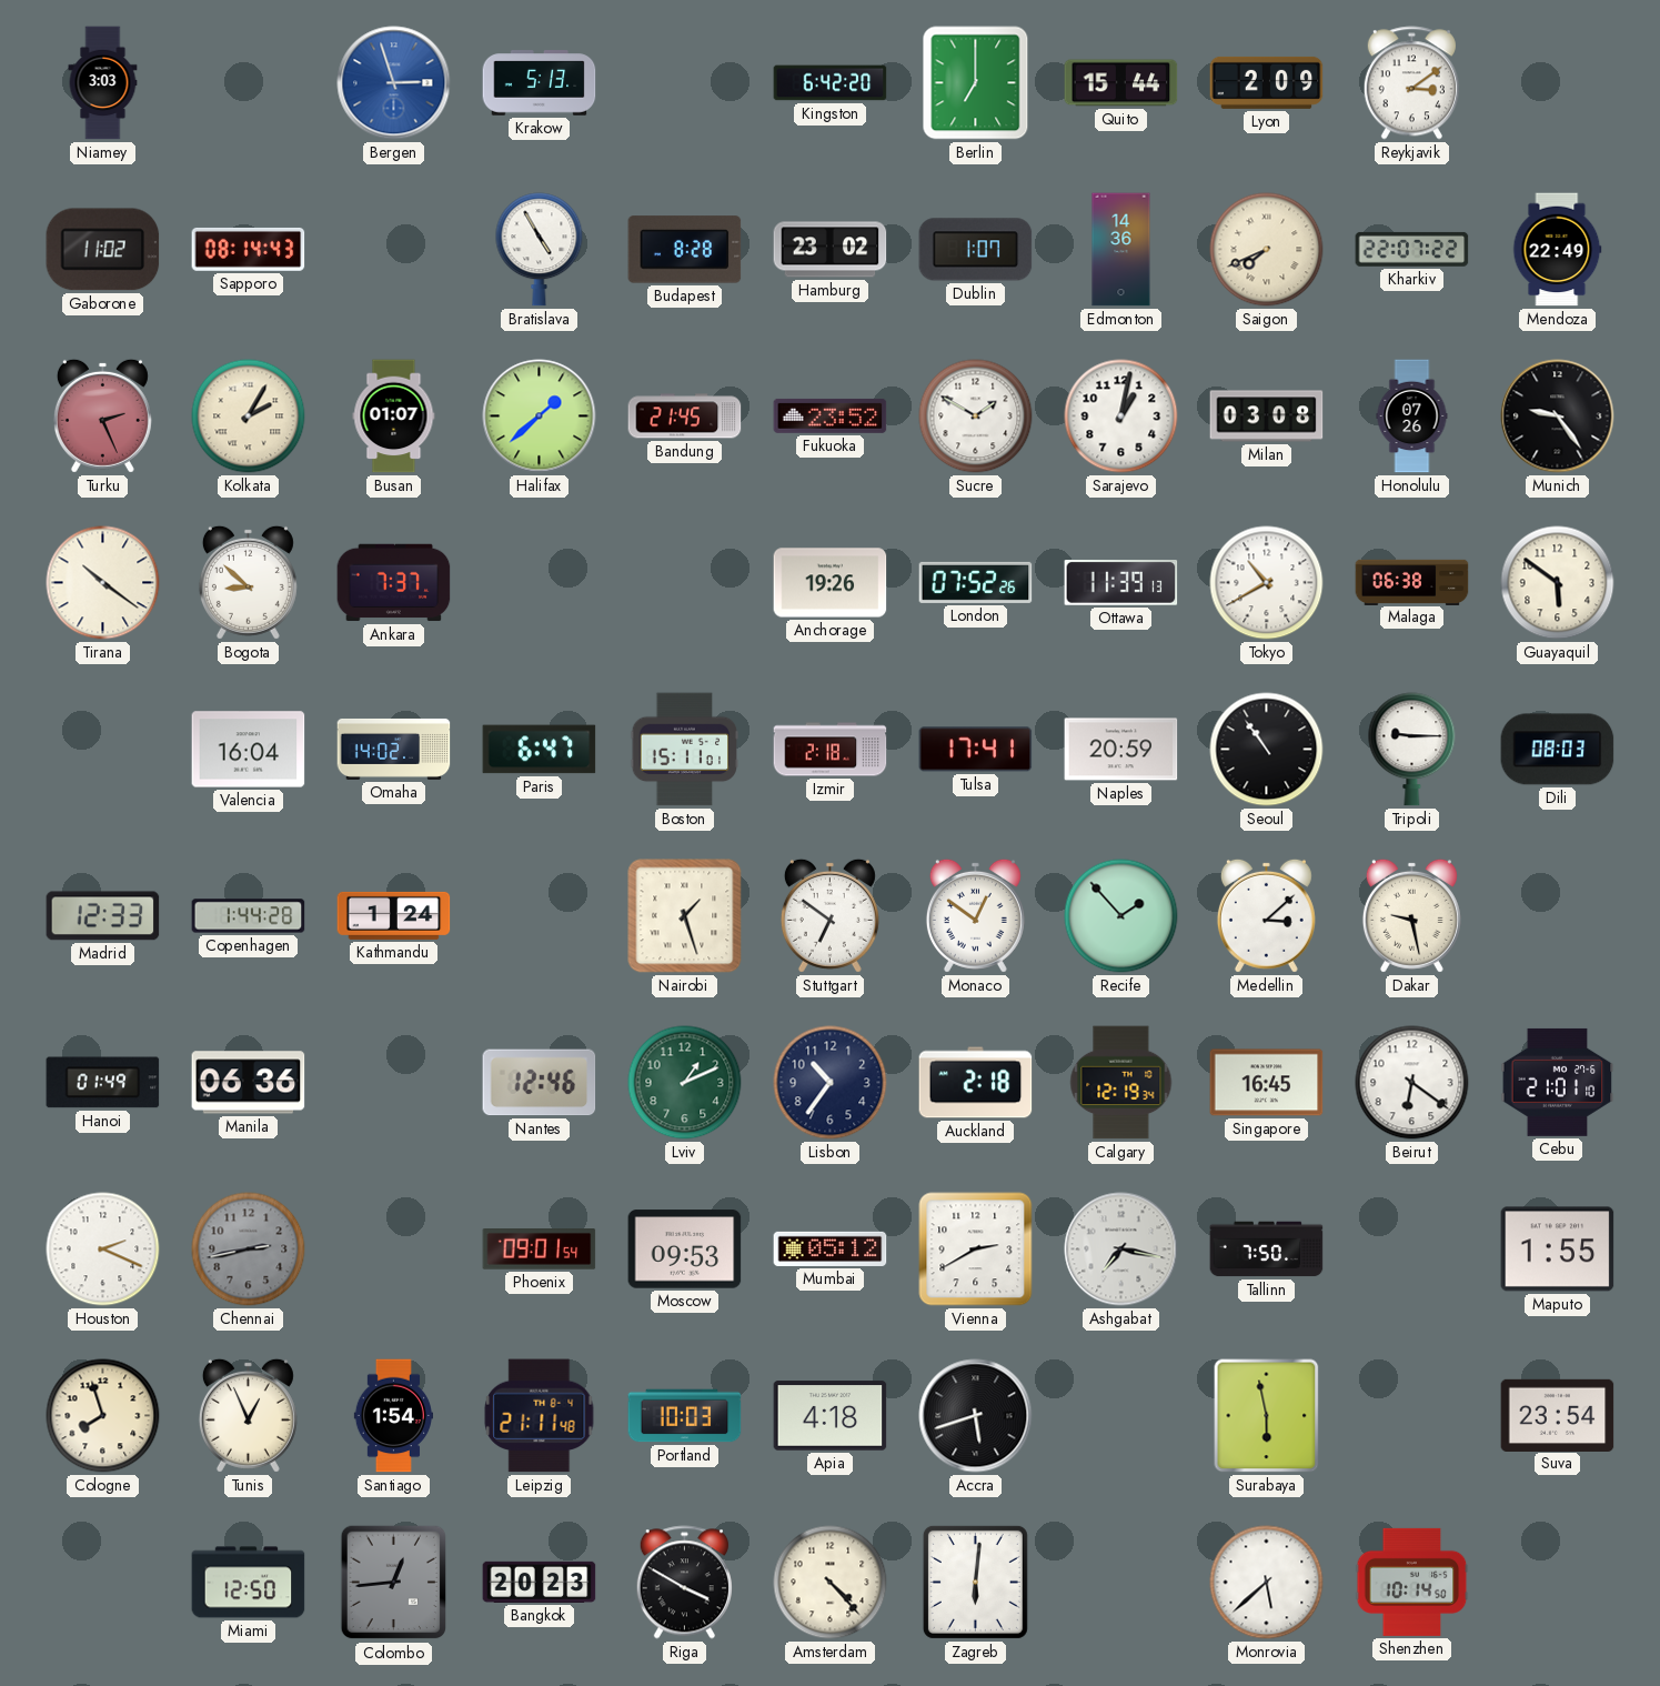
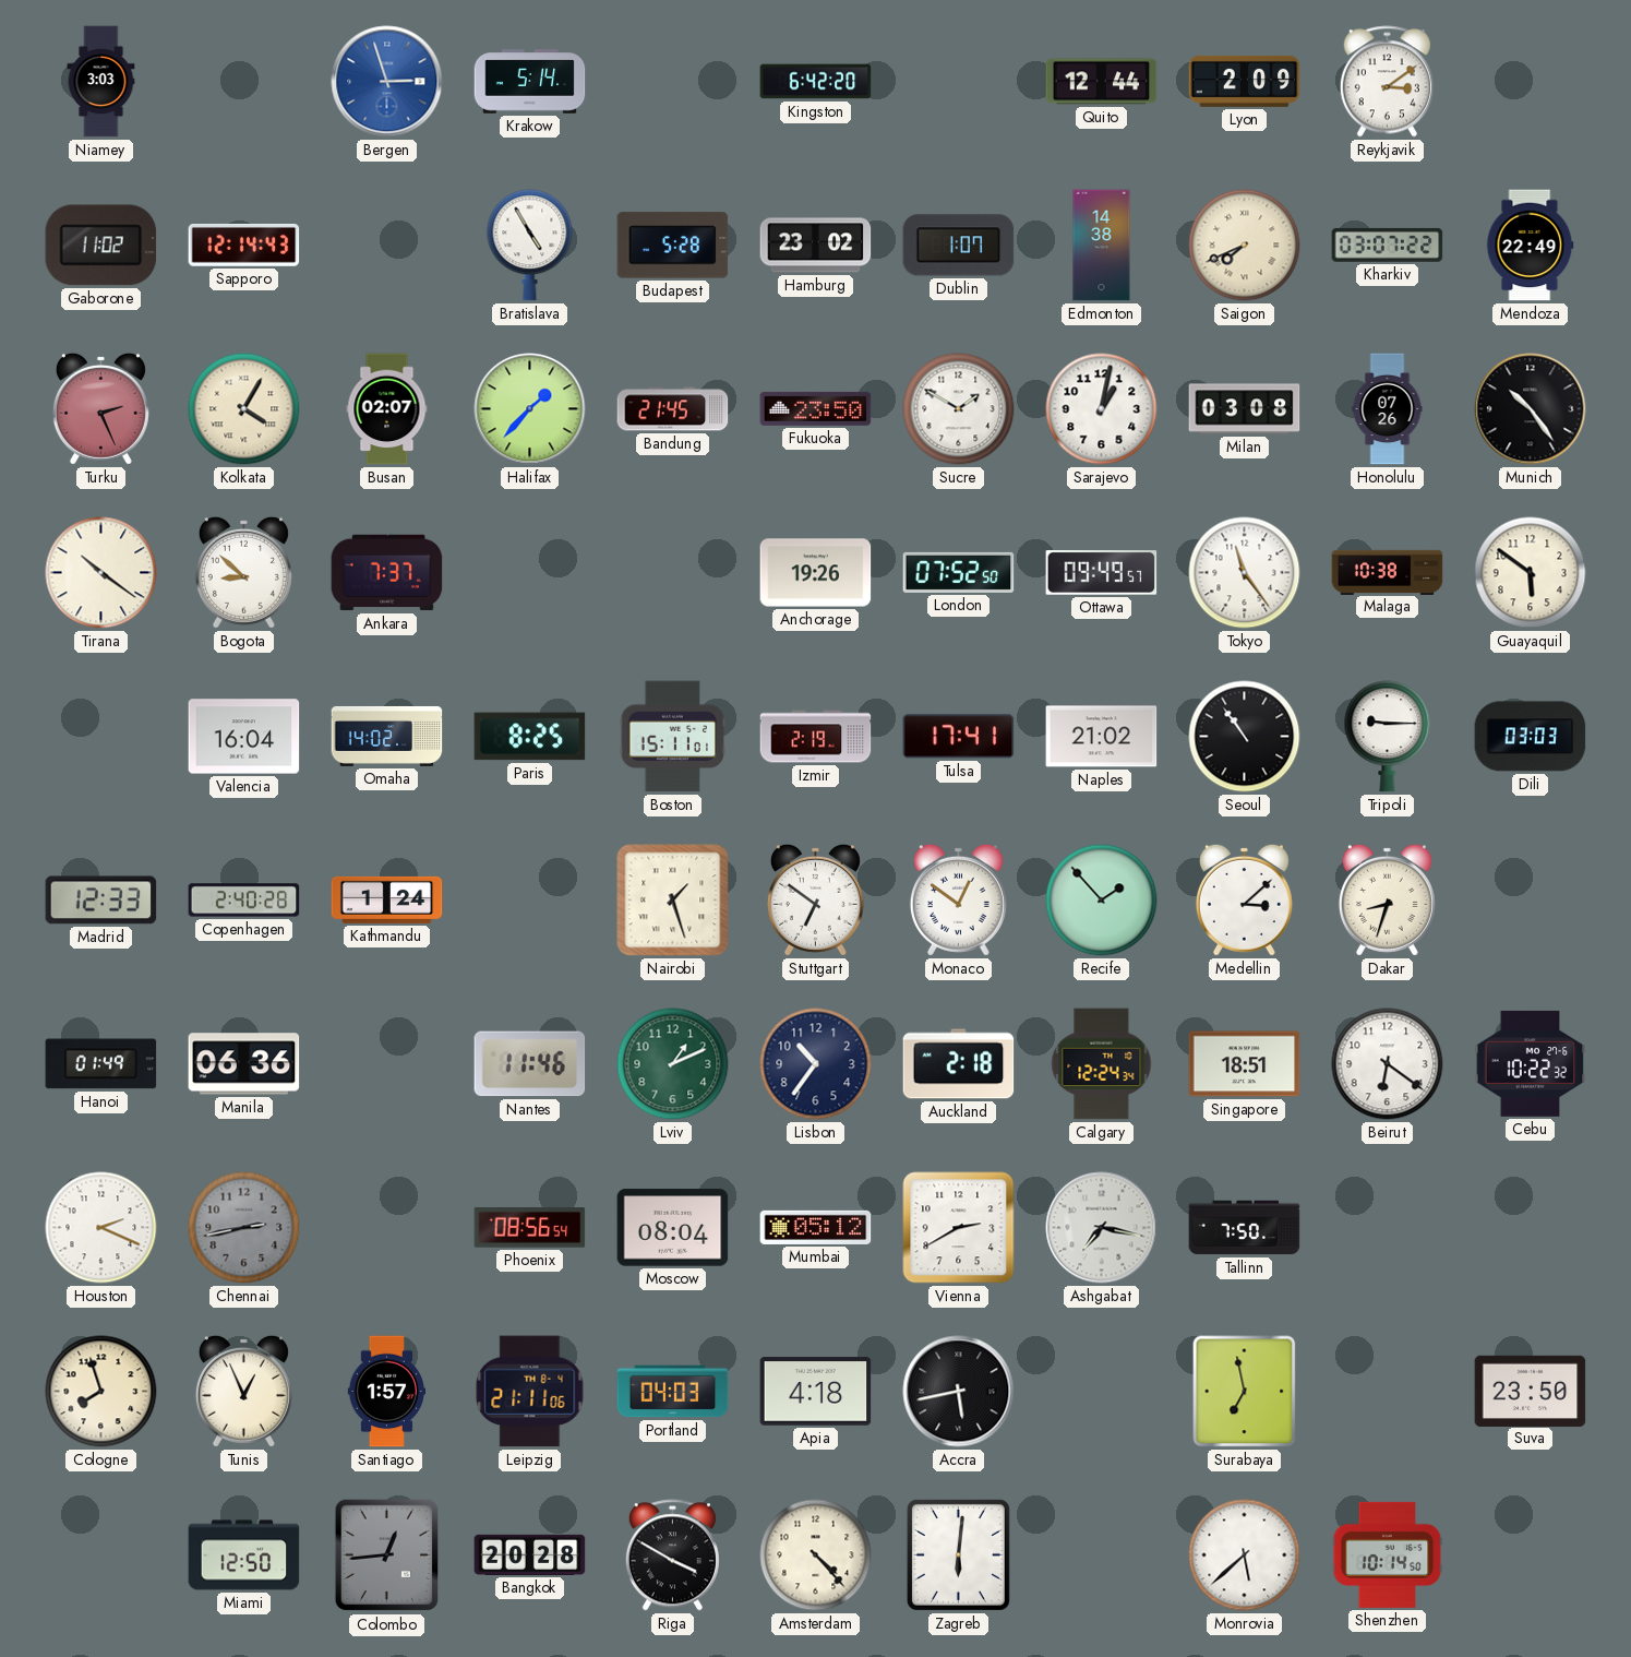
Krakow: 5:13 -> 5:14 (530, 82)
Berlin: 7:00 -> none (976, 83)
Quito: 15:44 -> 12:44 (1102, 82)
Sapporo: 08:14 -> 12:14 (244, 245)
Budapest: 8:28 -> 5:28 (673, 246)
Edmonton: 14:36 -> 14:38 (1102, 246)
Kharkiv: 22:07 -> 03:07 (1388, 245)
Kolkata: 2:05 -> 4:05 (244, 409)
Busan: 01:07 -> 02:07 (387, 409)
Halifax: 1:38 -> 1:37 (530, 409)
Fukuoka: 23:52 -> 23:50 (816, 408)
Munich: 9:24 -> 10:24 (1531, 409)
London: 07:52:26 -> 07:52:50 (959, 572)
Ottawa: 11:39 -> 09:49 (1102, 573)
Tokyo: 10:40 -> 11:24 (1245, 573)
Malaga: 06:38 -> 10:38 (1388, 572)
Paris: 6:47 -> 8:25 (530, 737)
Izmir: 2:18 -> 2:19 (816, 737)
Naples: 20:59 -> 21:02 (1102, 737)
Dili: 08:03 -> 03:03 (1531, 737)
Copenhagen: 1:44 -> 2:40 (244, 901)
Dakar: 9:28 -> 8:33 (1387, 899)
Nantes: 12:46 -> 11:46 (530, 1064)
Calgary: 12:19 -> 12:24 (1102, 1064)
Singapore: 16:45 -> 18:51 (1245, 1064)
Cebu: 21:01 -> 10:22 (1531, 1063)
Phoenix: 09:01 -> 08:56 (530, 1228)
Moscow: 09:53 -> 08:04 (673, 1228)
Maputo: 1:55 -> none (1558, 1250)
Santiago: 1:54 -> 1:57 (386, 1392)
Leipzig: 21:11:48 -> 21:11:06 (530, 1392)
Portland: 10:03 -> 04:03 (673, 1392)
Accra: 5:42 -> 5:43 (959, 1392)
Surabaya: 5:58 -> 6:58 (1245, 1392)
Suva: 23:54 -> 23:50 (1531, 1391)
Bangkok: 20:23 -> 20:28 (530, 1554)
